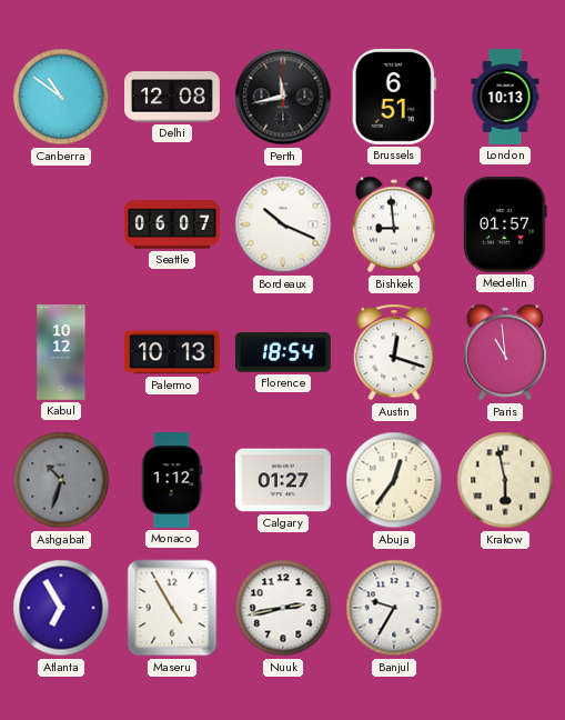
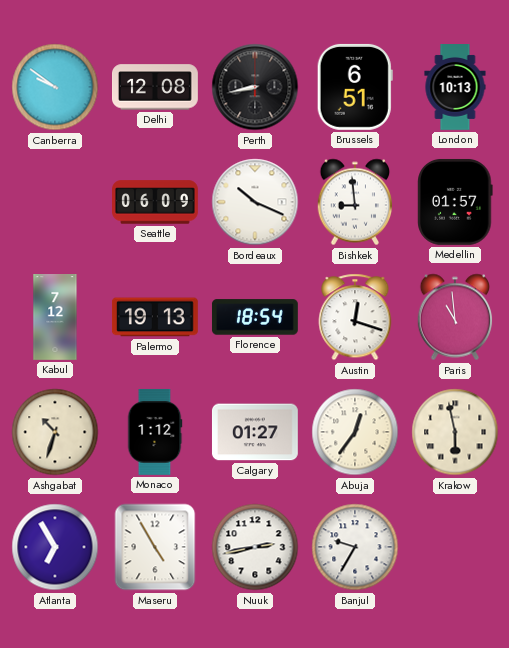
Canberra: 10:51 -> 9:51 (55, 87)
Perth: 11:43 -> 8:43 (255, 87)
Seattle: 06:07 -> 06:09 (156, 202)
Kabul: 10:12 -> 7:12 (55, 318)
Palermo: 10:13 -> 19:13 (155, 317)
Ashgabat dial: grey -> cream (55, 432)
